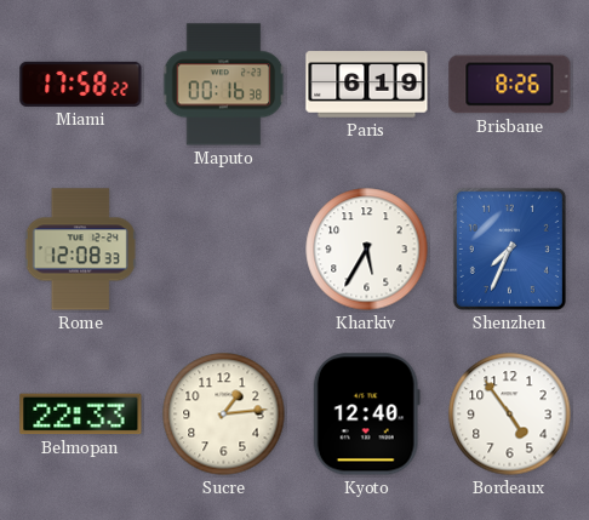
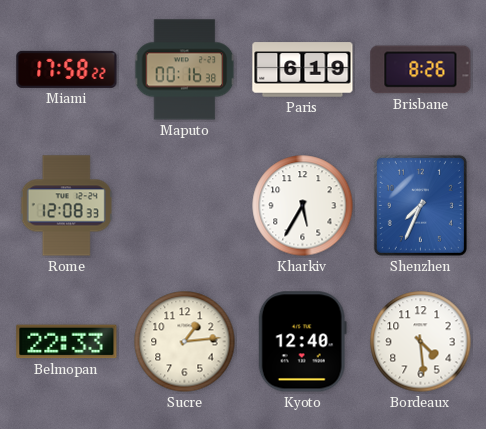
Bordeaux: 4:54 -> 4:29 (421, 342)
